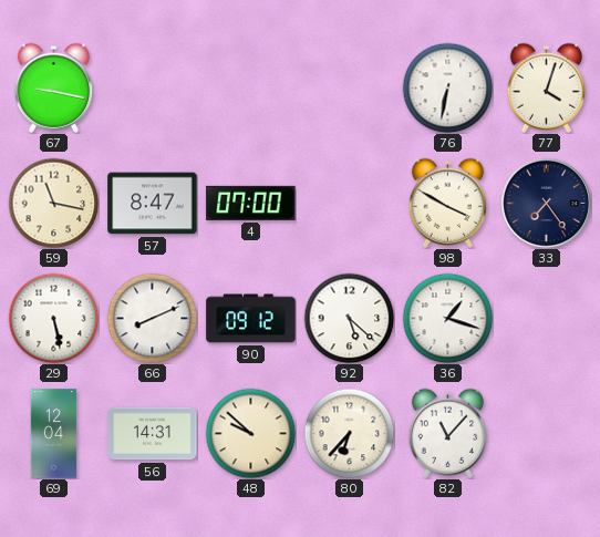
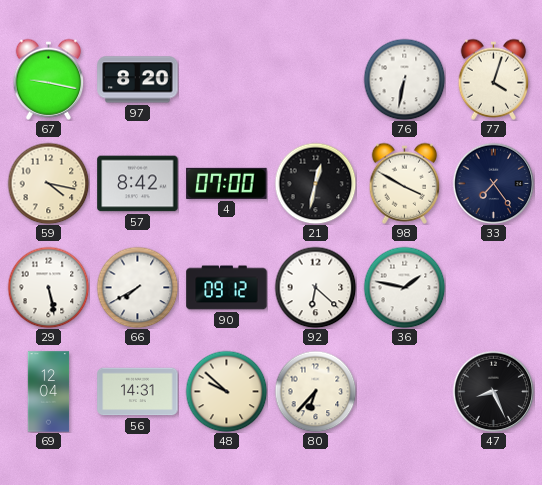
97: none -> 8:20 (138, 80)
59: 11:17 -> 4:17 (48, 183)
57: 8:47 -> 8:42 (138, 184)
21: none -> 12:32 (315, 183)
66: 8:11 -> 7:40 (137, 287)
92: 5:22 -> 6:22 (315, 287)
36: 1:18 -> 1:47 (404, 287)
82: 11:07 -> none (448, 433)
47: none -> 8:26 (493, 391)
